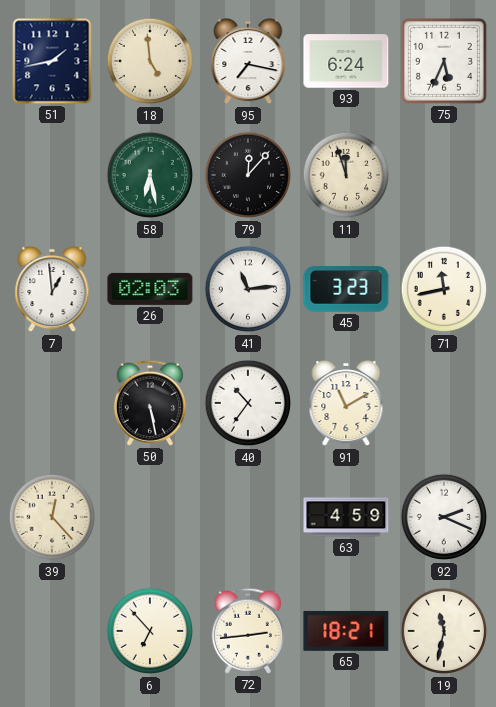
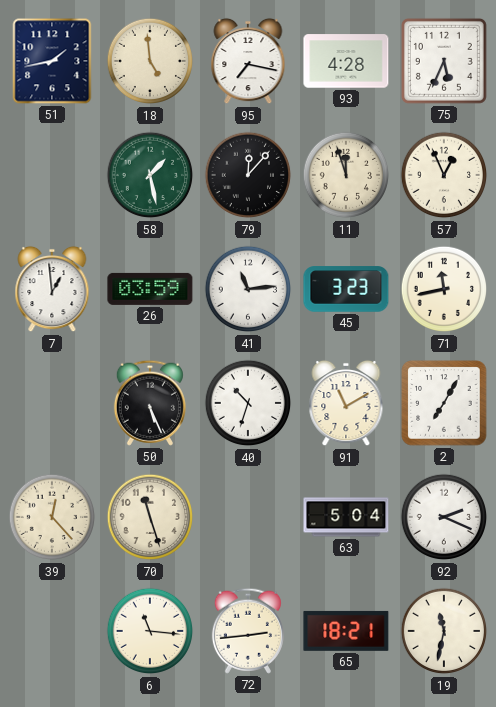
93: 6:24 -> 4:28 (346, 61)
58: 6:28 -> 1:28 (150, 175)
57: none -> 12:56 (444, 175)
26: 02:03 -> 03:59 (150, 289)
50: 5:28 -> 5:26 (150, 403)
40: 10:36 -> 10:33 (248, 403)
2: none -> 7:05 (444, 403)
70: none -> 11:27 (150, 517)
63: 4:59 -> 5:04 (346, 517)
6: 6:53 -> 11:16 (150, 631)
